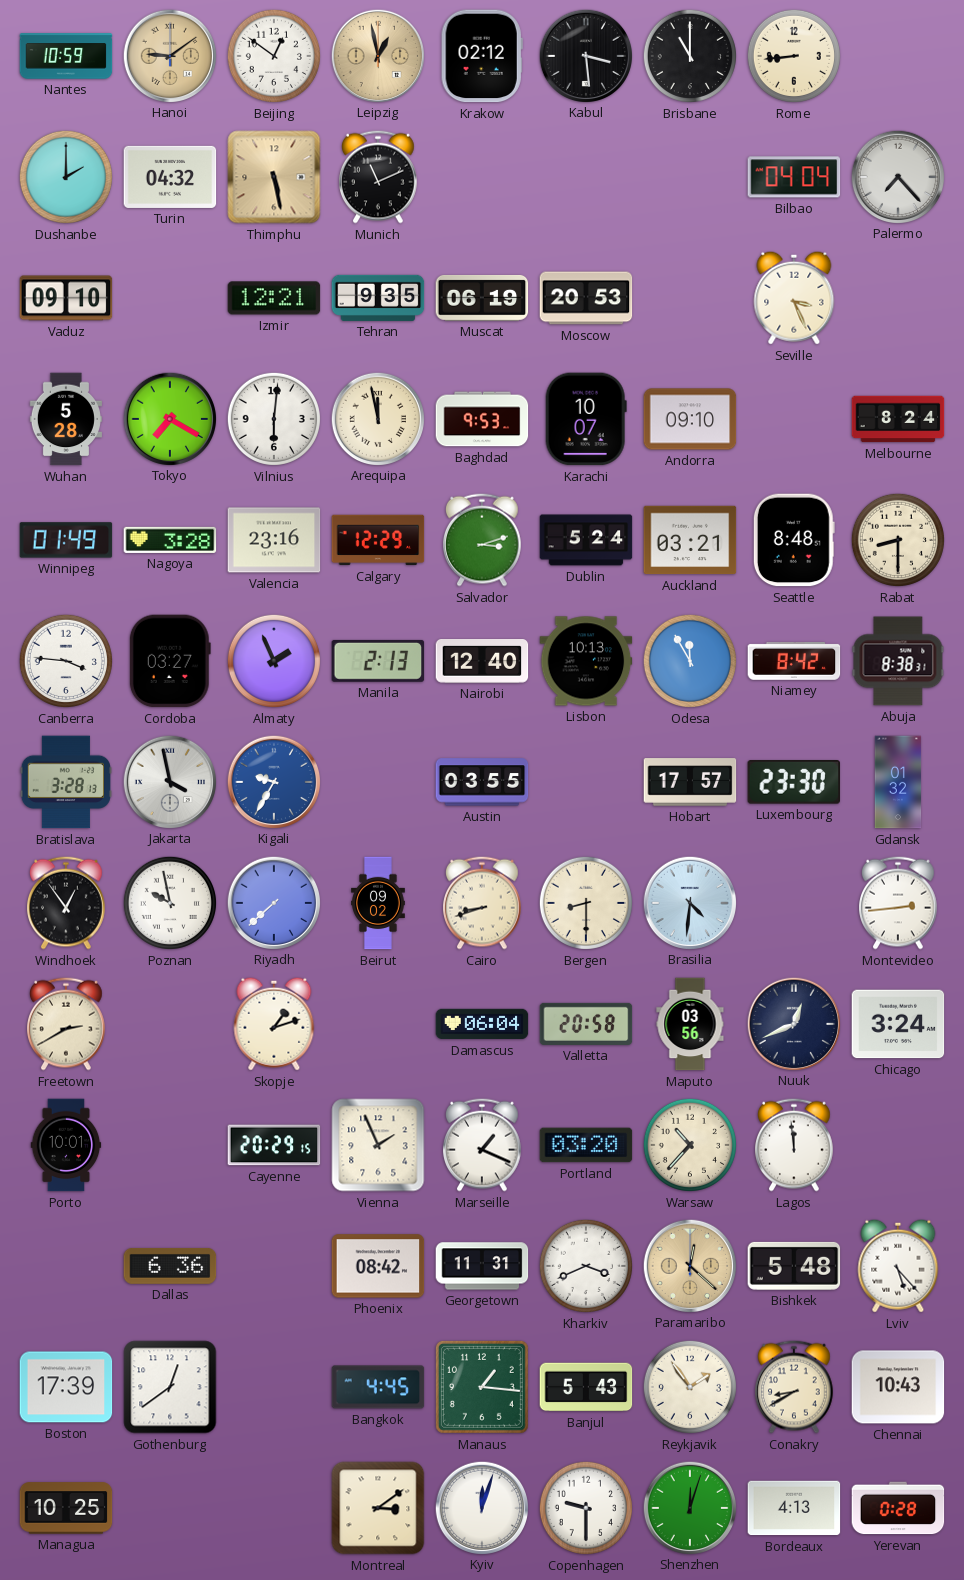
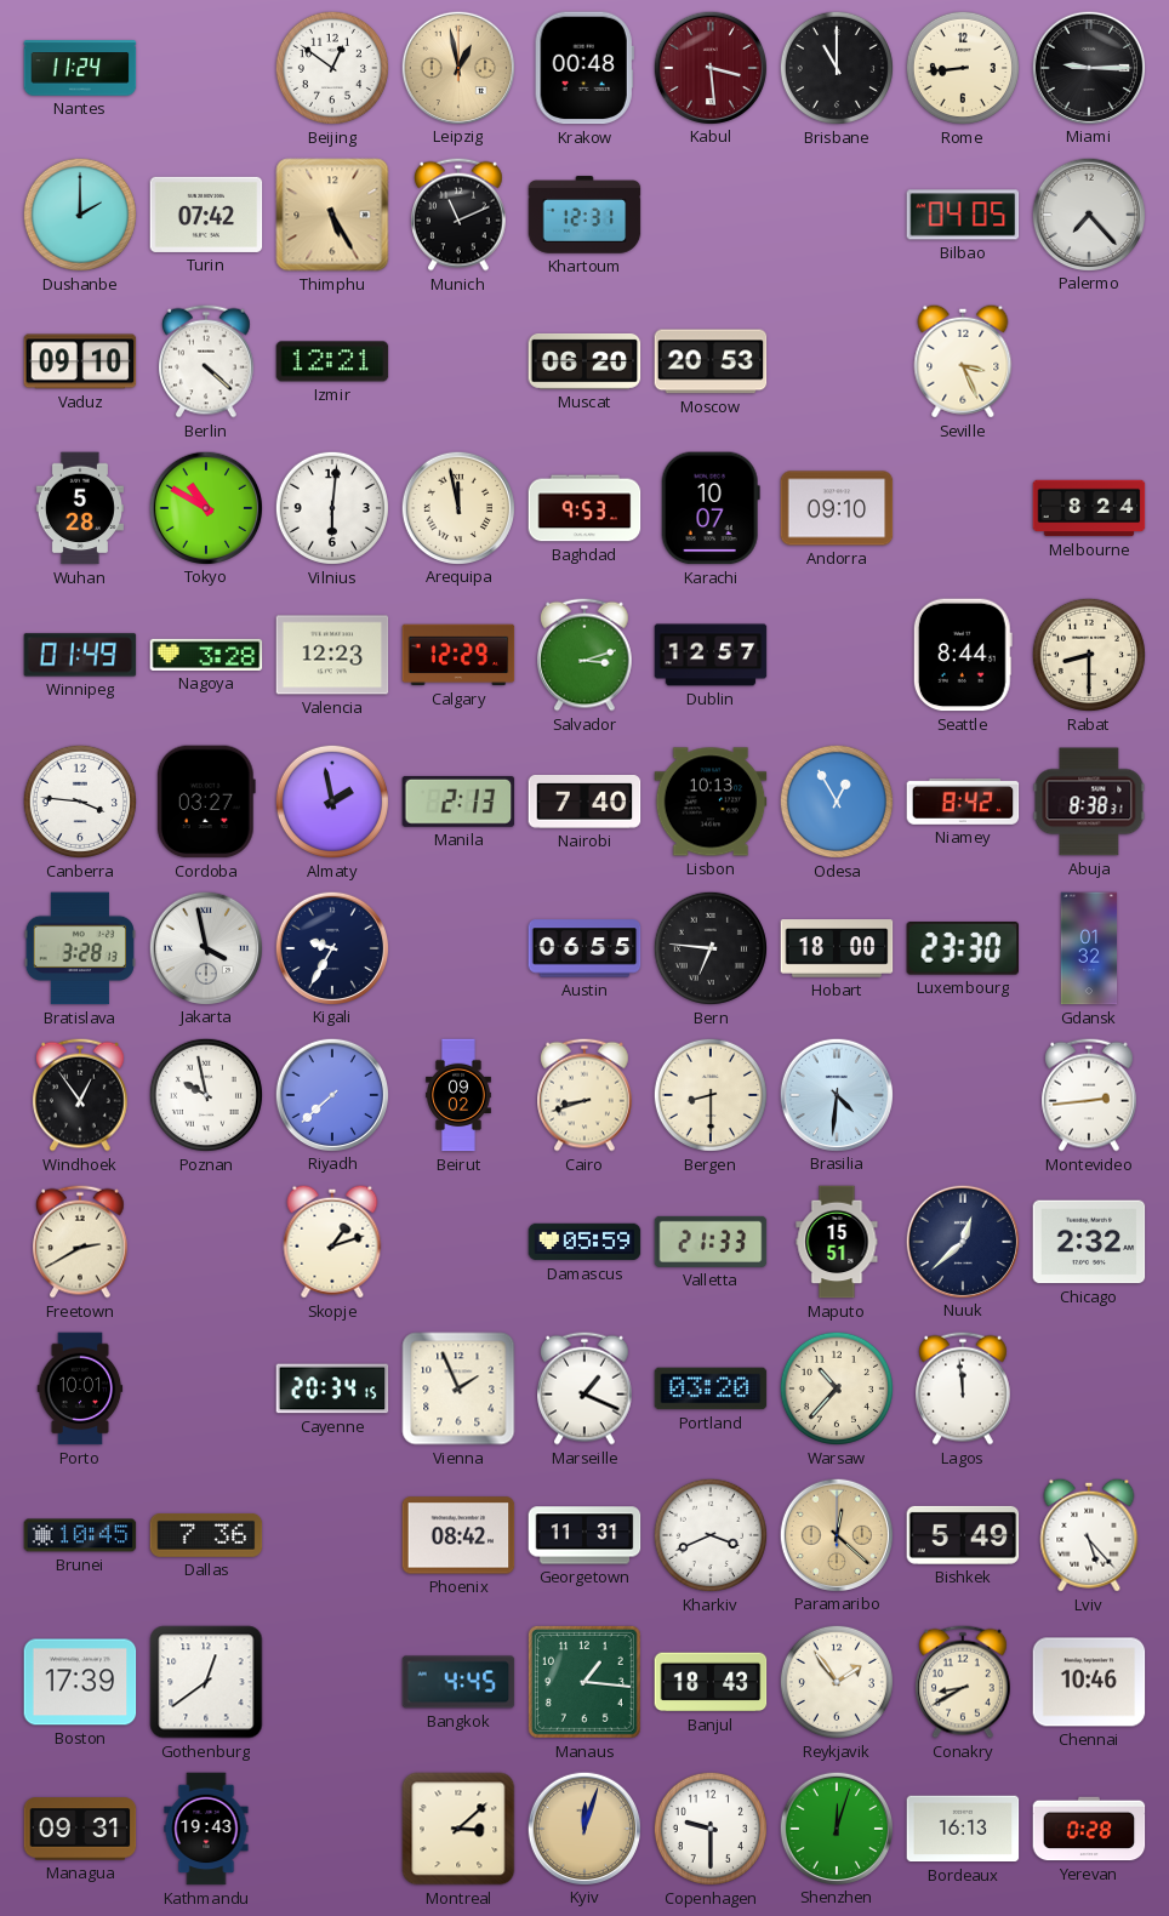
Nantes: 10:59 -> 11:24 (80, 68)
Hanoi: 9:09 -> none (169, 55)
Krakow: 02:12 -> 00:48 (584, 68)
Kabul dial: black -> burgundy (709, 67)
Miami: none -> 9:15 (1088, 67)
Turin: 04:32 -> 07:42 (206, 215)
Thimphu: 5:28 -> 5:25 (332, 215)
Khartoum: none -> 12:31 (584, 215)
Bilbao: 04:04 -> 04:05 (963, 215)
Berlin: none -> 4:22 (207, 361)
Tehran: 9:35 -> none (378, 298)
Muscat: 06:19 -> 06:20 (584, 361)
Tokyo: 7:20 -> 10:50 (205, 507)
Valencia: 23:16 -> 12:23 (332, 655)
Dublin: 5:24 -> 12:57 (711, 655)
Auckland: 03:21 -> none (690, 540)
Seattle: 8:48 -> 8:44 (963, 655)
Almaty: 1:56 -> 1:58 (332, 802)
Nairobi: 12:40 -> 7:40 (584, 803)
Odesa: 11:55 -> 12:55 (837, 802)
Kigali dial: blue -> navy (331, 947)
Austin: 03:55 -> 06:55 (584, 948)
Bern: none -> 6:46 (711, 948)
Hobart: 17:57 -> 18:00 (837, 948)
Damascus: 06:04 -> 05:59 (584, 1242)
Valletta: 20:58 -> 21:33 (711, 1242)
Maputo: 03:56 -> 15:51 (837, 1242)
Nuuk: 12:41 -> 12:38 (962, 1241)
Chicago: 3:24 -> 2:32 (1089, 1242)
Cayenne: 20:29 -> 20:34 (332, 1388)
Brunei: none -> 10:45 (80, 1535)
Dallas: 6:36 -> 7:36 (206, 1535)
Bishkek: 5:48 -> 5:49 (963, 1535)
Banjul: 5:43 -> 18:43 (711, 1682)
Chennai: 10:43 -> 10:46 (1089, 1682)
Managua: 10:25 -> 09:31 (80, 1829)
Kathmandu: none -> 19:43 (206, 1829)
Montreal: 3:09 -> 3:08 (458, 1829)
Kyiv dial: white -> champagne (583, 1827)
Bordeaux: 4:13 -> 16:13 (963, 1829)
